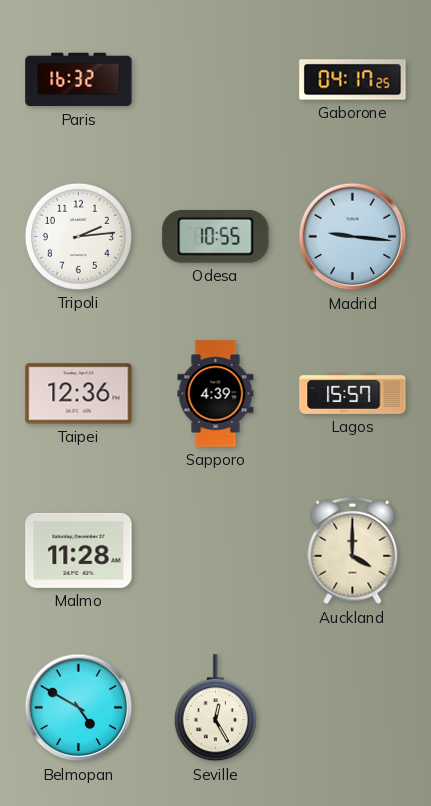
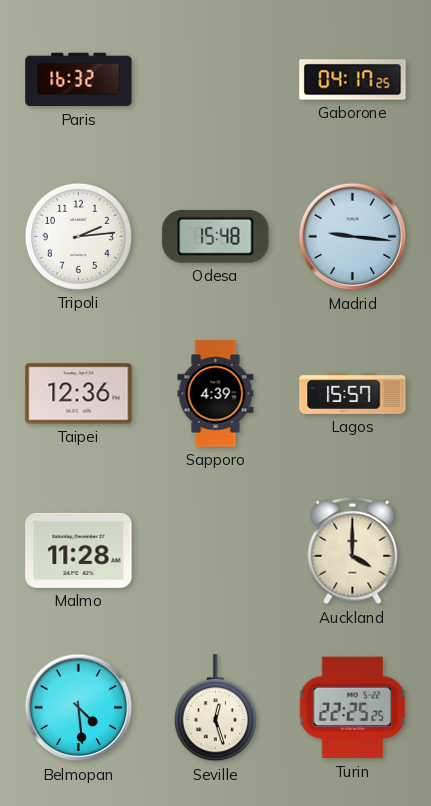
Odesa: 10:55 -> 15:48 (216, 237)
Belmopan: 4:50 -> 4:29 (79, 708)
Seville: 12:25 -> 12:27 (215, 708)
Turin: none -> 22:25 (353, 708)
